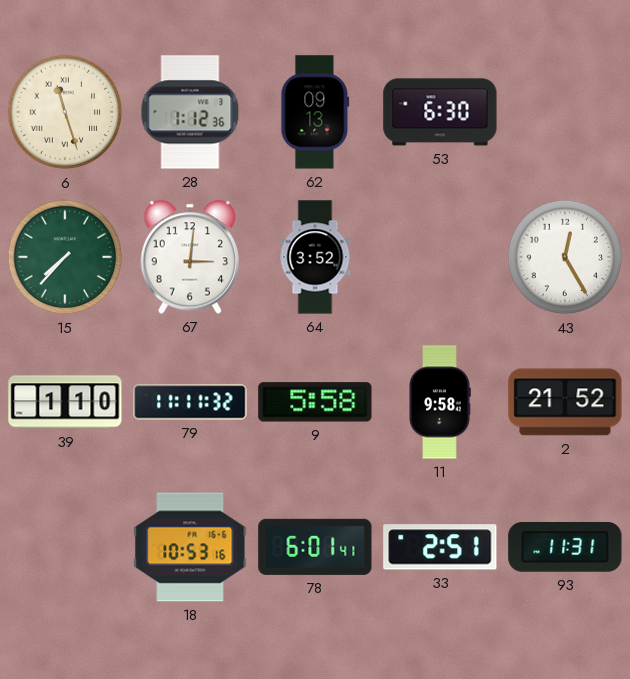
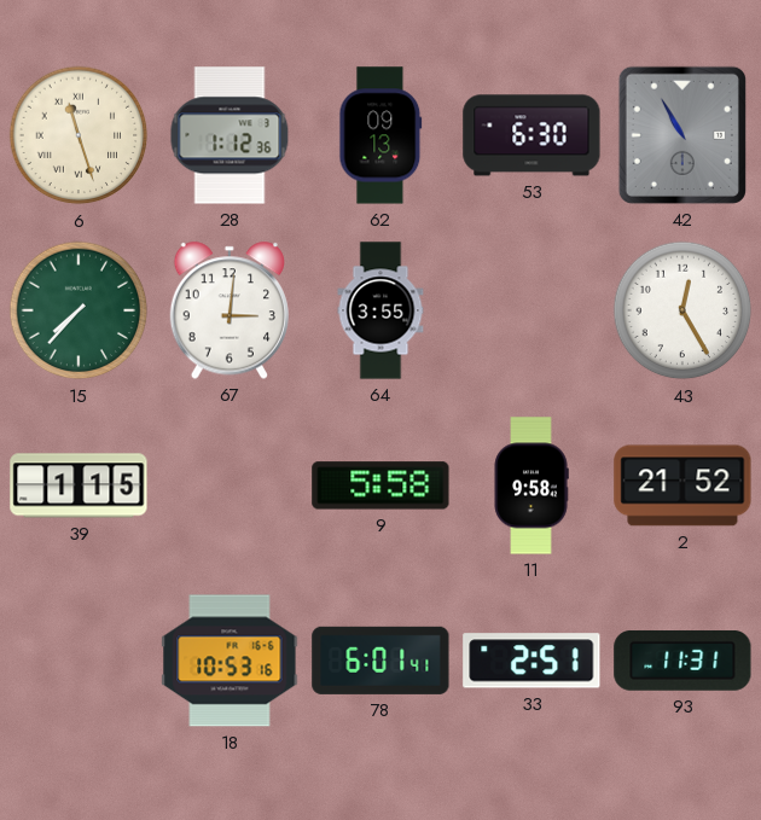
42: none -> 10:55 (682, 135)
64: 3:52 -> 3:55 (380, 310)
39: 1:10 -> 1:15 (79, 485)
79: 11:11 -> none (190, 402)
